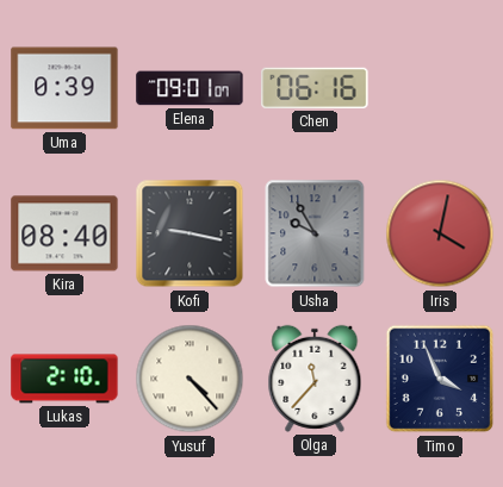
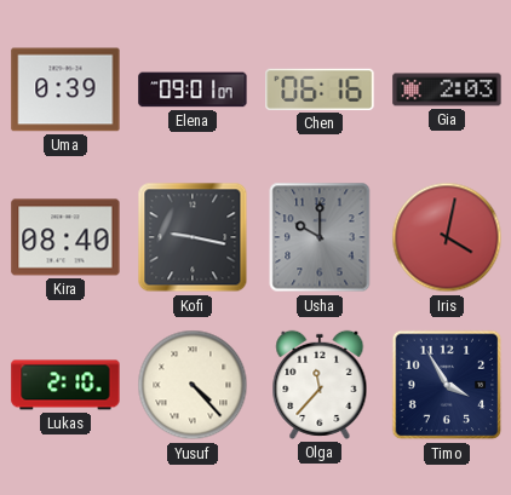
Gia: none -> 2:03 (447, 90)
Usha: 9:55 -> 10:00 (320, 237)
Timo: 3:56 -> 3:55 (447, 385)
